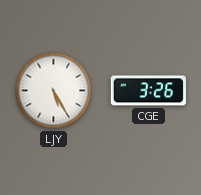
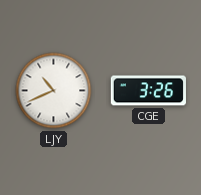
LJY: 5:25 -> 10:41 (54, 91)
